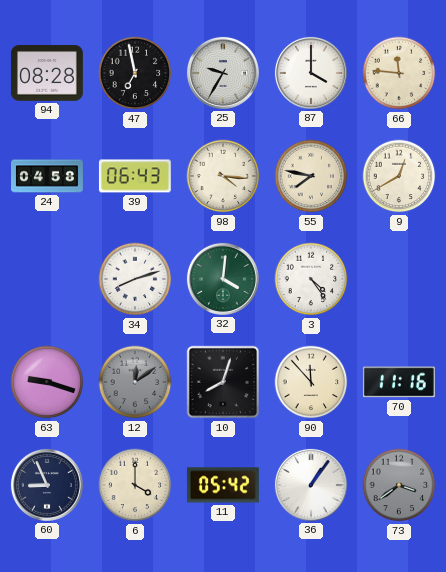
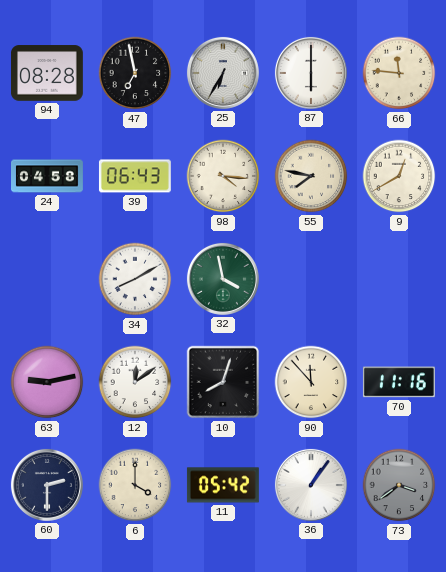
25: 9:35 -> 6:35 (223, 73)
87: 4:00 -> 6:00 (311, 73)
34: 8:12 -> 8:10 (135, 279)
32: 4:01 -> 3:58 (223, 279)
3: 4:24 -> none (311, 279)
63: 9:18 -> 9:13 (47, 382)
12 dial: grey -> white (135, 382)
60: 8:56 -> 2:30 (47, 485)
